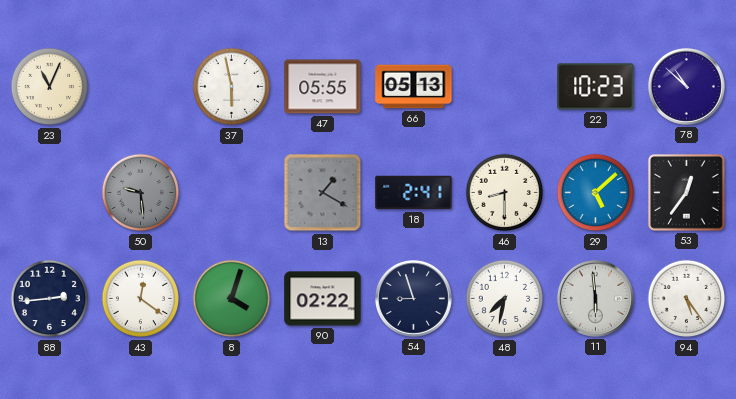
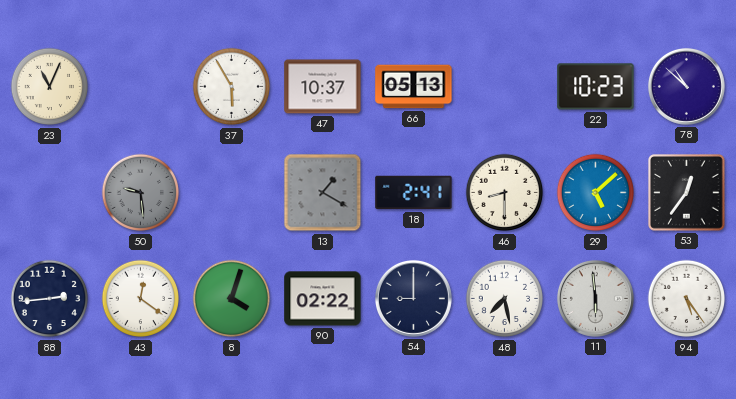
37: 5:58 -> 5:55 (232, 87)
47: 05:55 -> 10:37 (323, 87)
54: 8:57 -> 9:00 (413, 298)
48: 7:32 -> 7:28 (505, 299)
